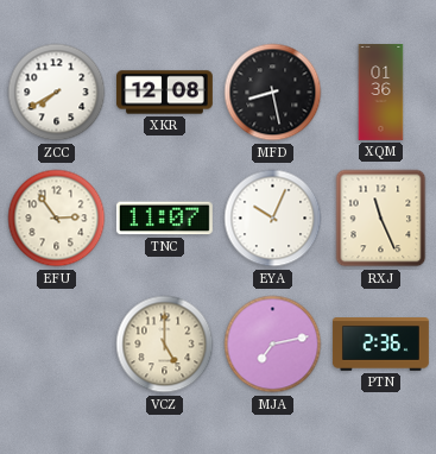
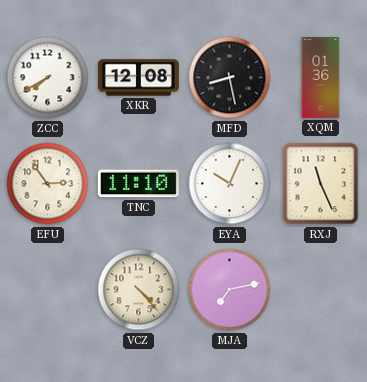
TNC: 11:07 -> 11:10 (138, 184)
VCZ: 5:00 -> 4:23 (139, 290)
PTN: 2:36 -> none (381, 345)
